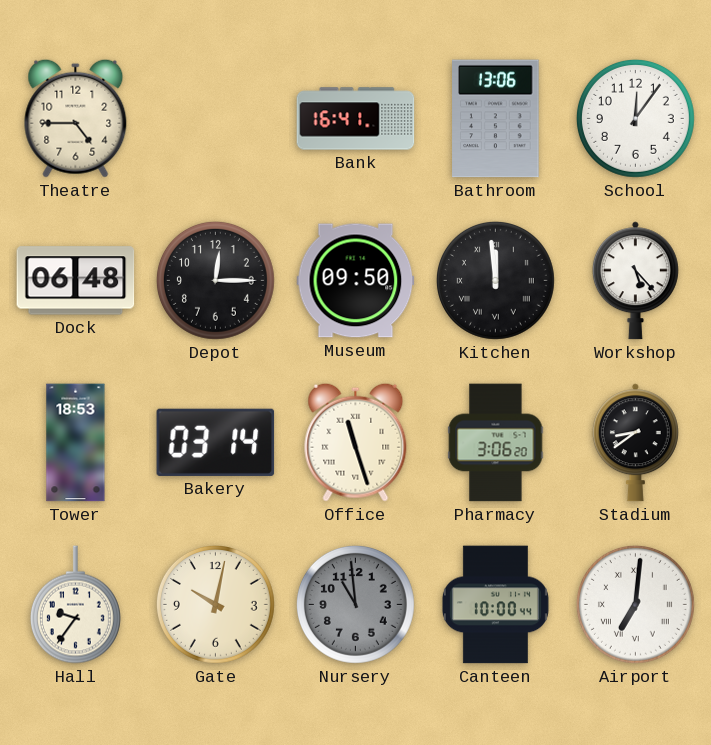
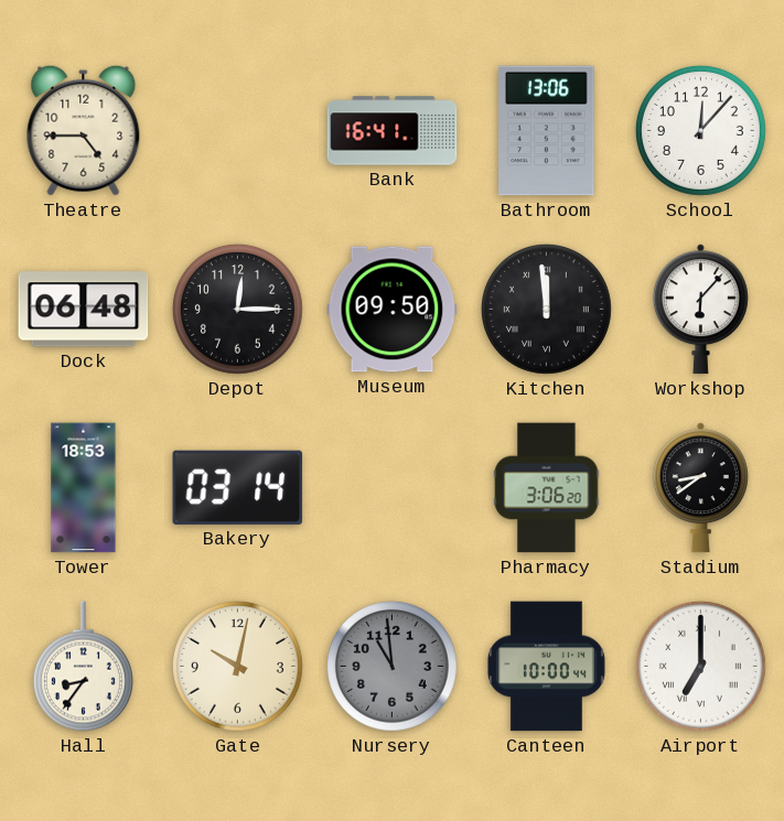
School: 12:06 -> 12:07 (700, 130)
Workshop: 5:23 -> 6:07 (700, 310)
Office: 11:27 -> none (356, 442)
Hall: 9:36 -> 8:36 (83, 667)
Airport: 7:01 -> 7:00 (700, 666)
